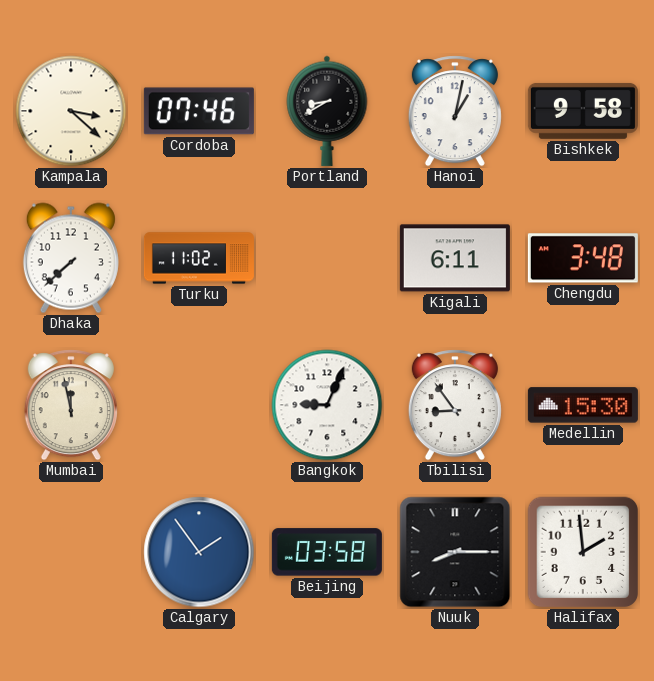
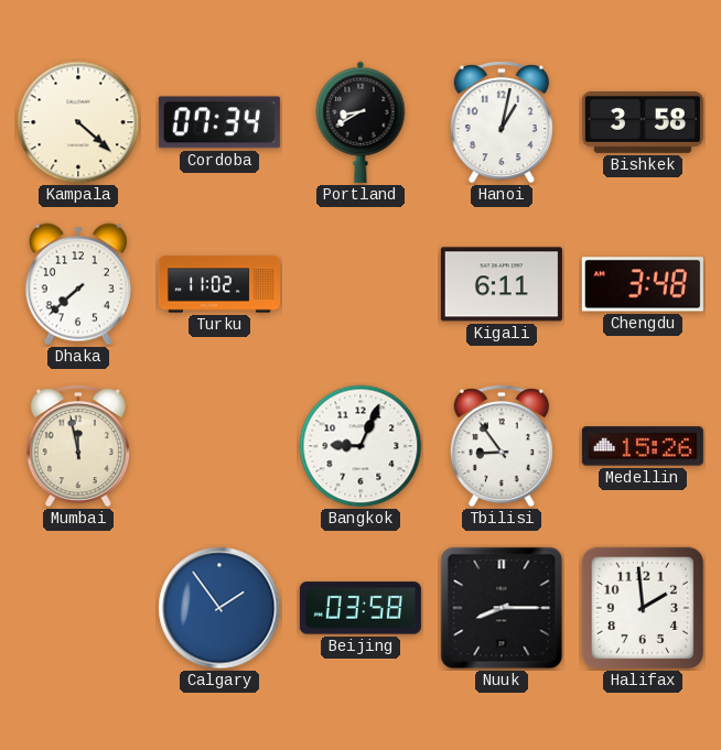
Kampala: 3:22 -> 4:22 (78, 122)
Cordoba: 07:46 -> 07:34 (219, 122)
Bishkek: 9:58 -> 3:58 (643, 122)
Medellin: 15:30 -> 15:26 (643, 446)
